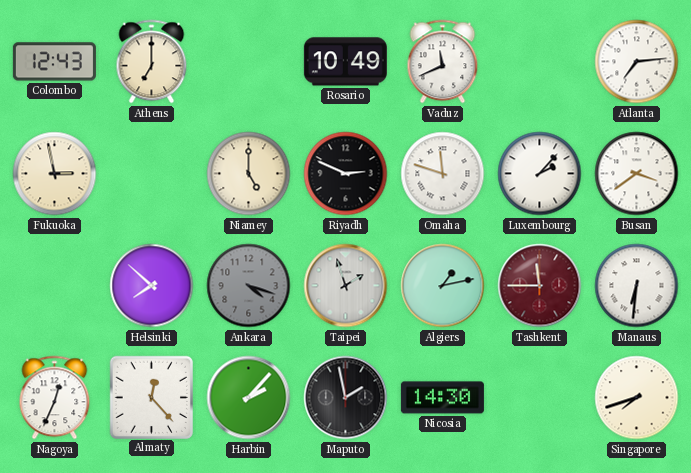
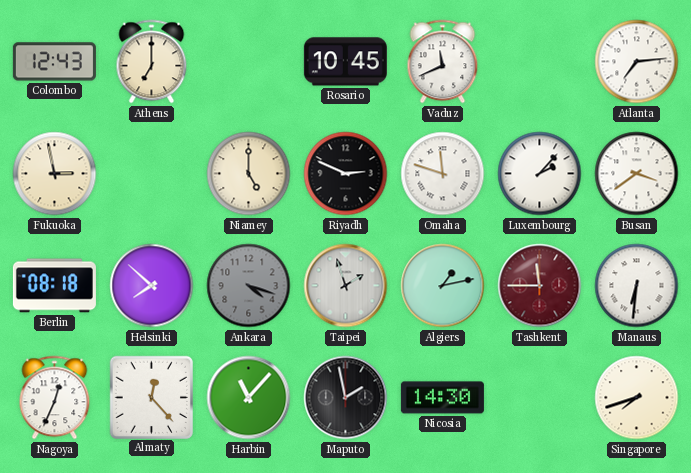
Rosario: 10:49 -> 10:45 (345, 62)
Berlin: none -> 08:18 (54, 286)
Harbin: 2:07 -> 11:07 (249, 398)
